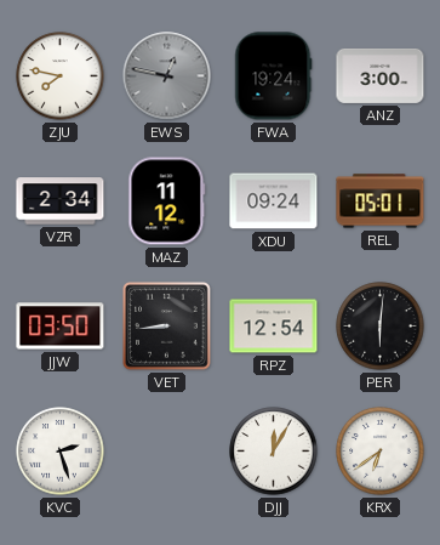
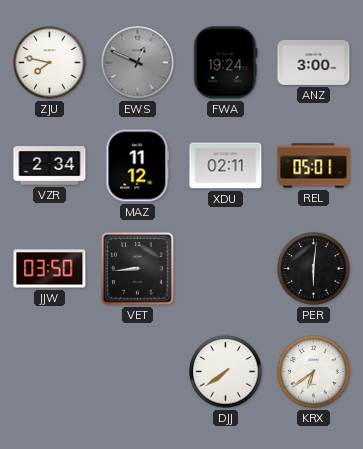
EWS: 12:47 -> 12:49 (138, 63)
XDU: 09:24 -> 02:11 (226, 166)
RPZ: 12:54 -> none (274, 327)
KVC: 2:27 -> none (61, 452)
DJJ: 12:05 -> 7:39 (226, 372)
